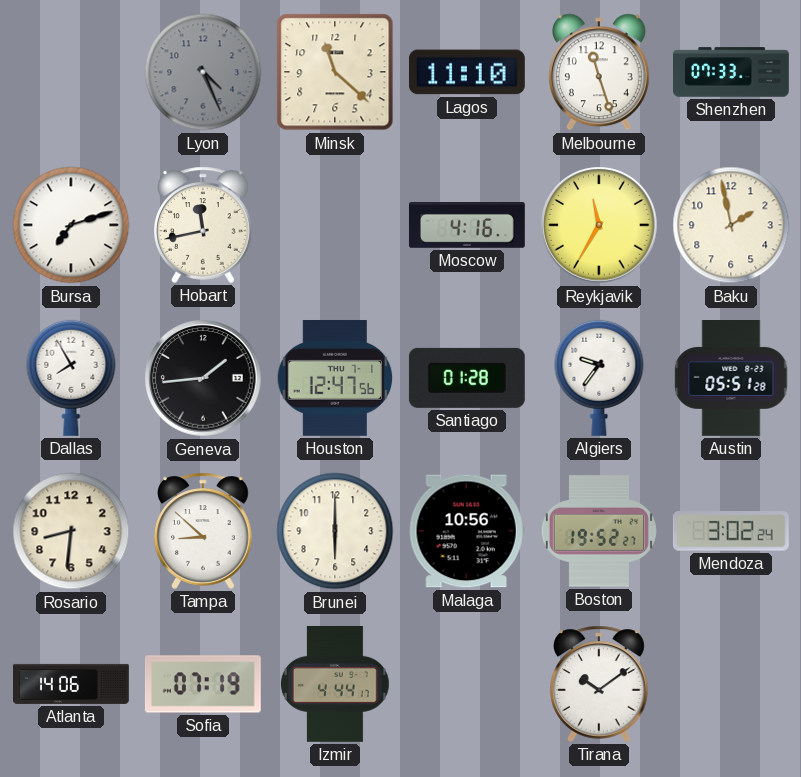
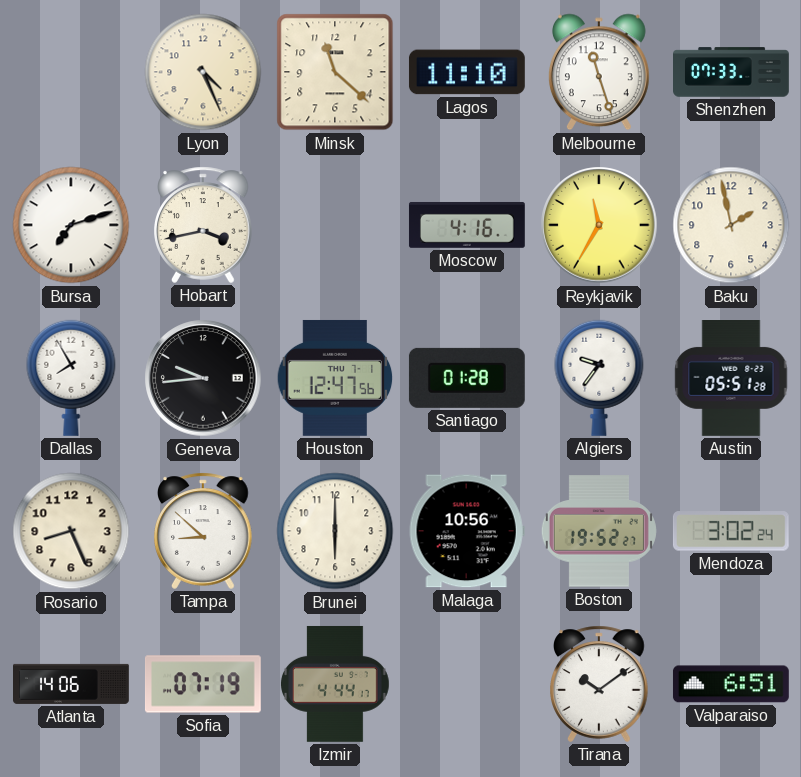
Lyon dial: grey -> cream (203, 72)
Hobart: 11:43 -> 3:43 (203, 225)
Geneva: 1:44 -> 9:44 (203, 378)
Rosario: 8:31 -> 8:26 (71, 531)
Valparaiso: none -> 6:51 (731, 684)
